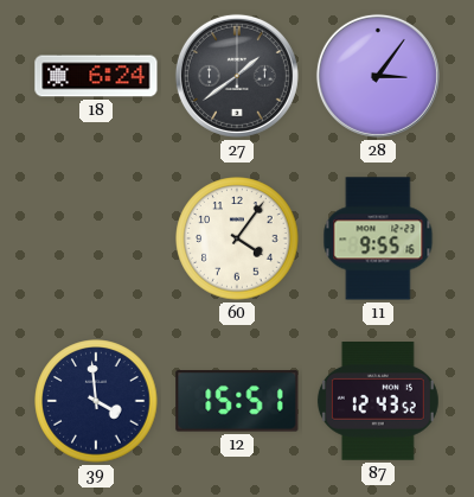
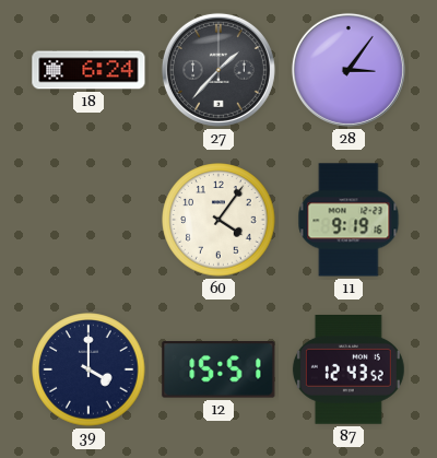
27: 1:39 -> 1:37 (218, 70)
11: 9:55 -> 9:19 (349, 220)
39: 3:59 -> 4:00 (88, 369)
